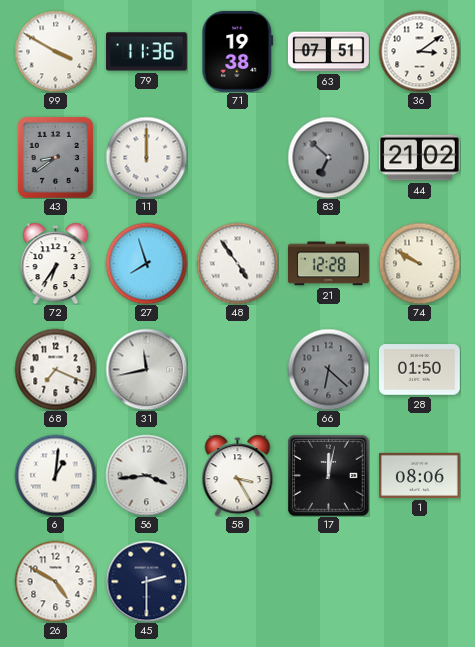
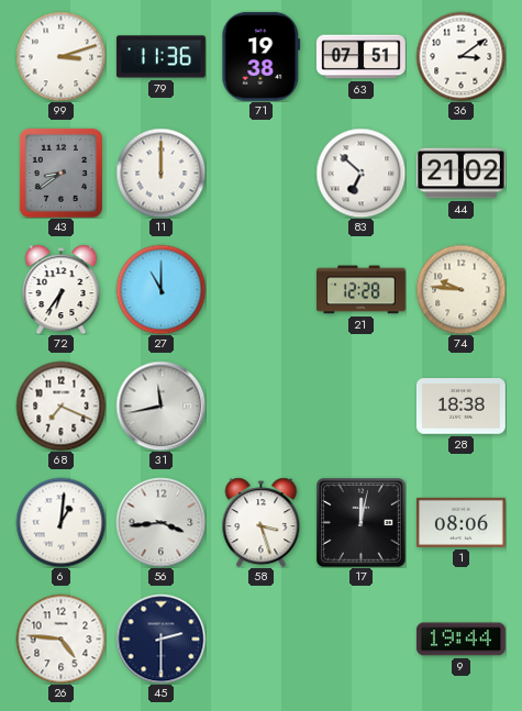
99: 3:50 -> 3:12 (60, 56)
83 dial: grey -> white (360, 173)
27: 7:57 -> 11:00 (160, 289)
48: 4:54 -> none (237, 263)
74: 9:50 -> 9:46 (460, 289)
66: 6:22 -> none (328, 369)
28: 01:50 -> 18:38 (460, 407)
58: 3:25 -> 3:27 (262, 522)
26: 4:50 -> 4:46 (60, 638)
9: none -> 19:44 (460, 640)
